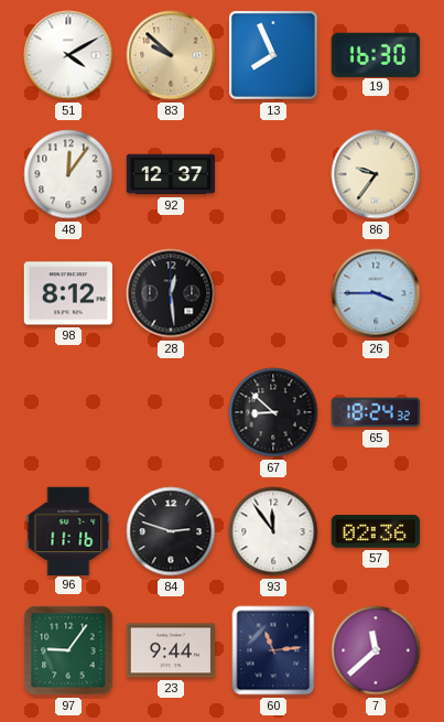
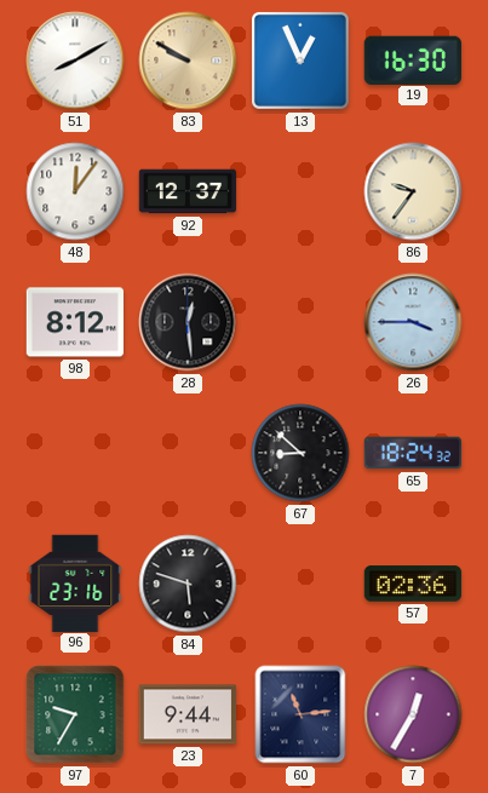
51: 4:10 -> 8:10 (75, 61)
83: 9:52 -> 9:50 (188, 61)
13: 7:56 -> 12:56 (300, 61)
96: 11:16 -> 23:16 (75, 582)
84: 2:48 -> 5:48 (188, 584)
93: 11:54 -> none (273, 531)
97: 9:06 -> 9:35 (75, 714)
7: 11:38 -> 12:35 (413, 714)
